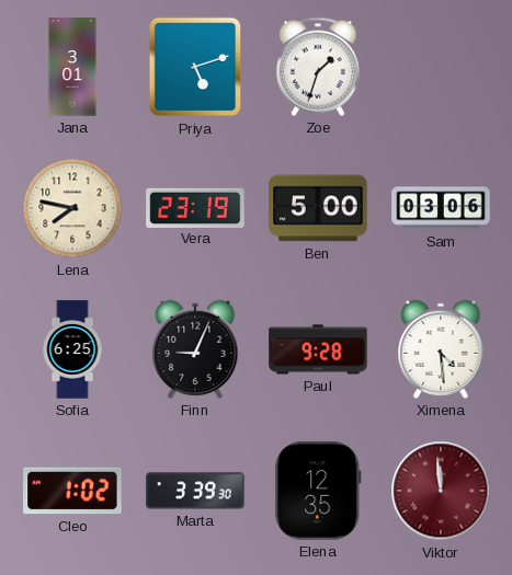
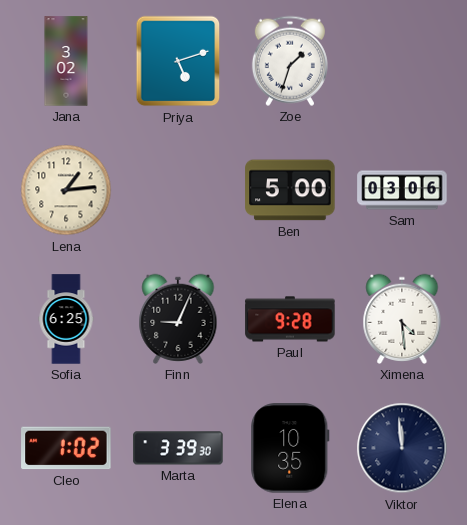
Jana: 3:01 -> 3:02 (66, 61)
Lena: 7:47 -> 1:14 (66, 190)
Vera: 23:19 -> none (195, 207)
Elena: 12:35 -> 10:35 (290, 448)
Viktor dial: burgundy -> navy (402, 448)
